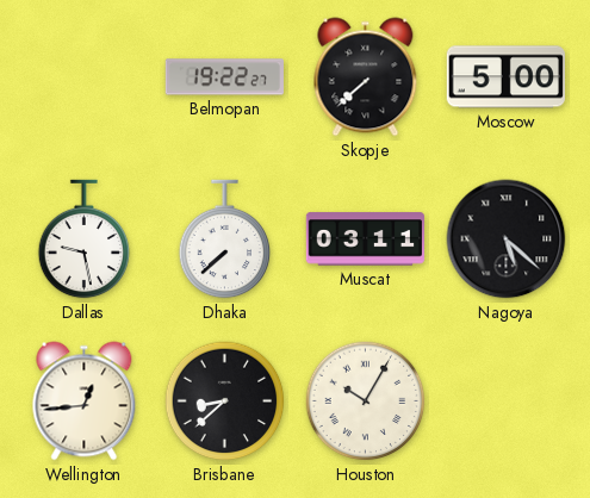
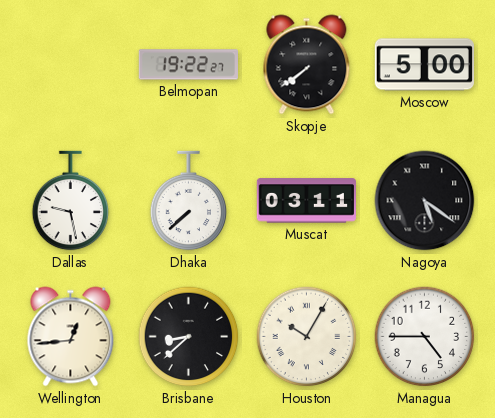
Skopje: 7:38 -> 7:39 (307, 65)
Nagoya: 5:22 -> 5:21 (425, 201)
Managua: none -> 4:45 (425, 337)
